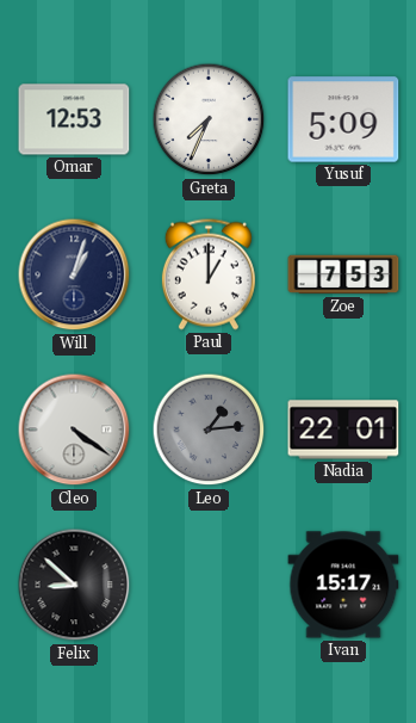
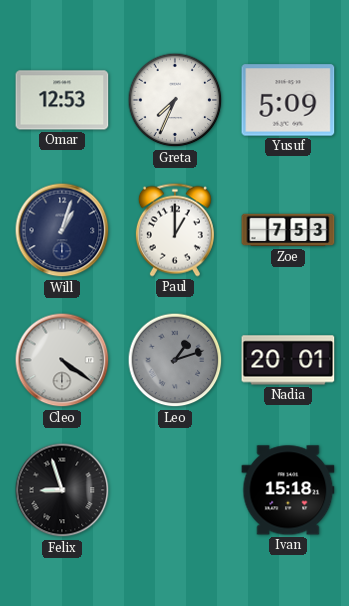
Leo: 1:14 -> 1:12 (175, 360)
Nadia: 22:01 -> 20:01 (288, 360)
Felix: 8:52 -> 8:57 (62, 490)
Ivan: 15:17 -> 15:18 (288, 490)
